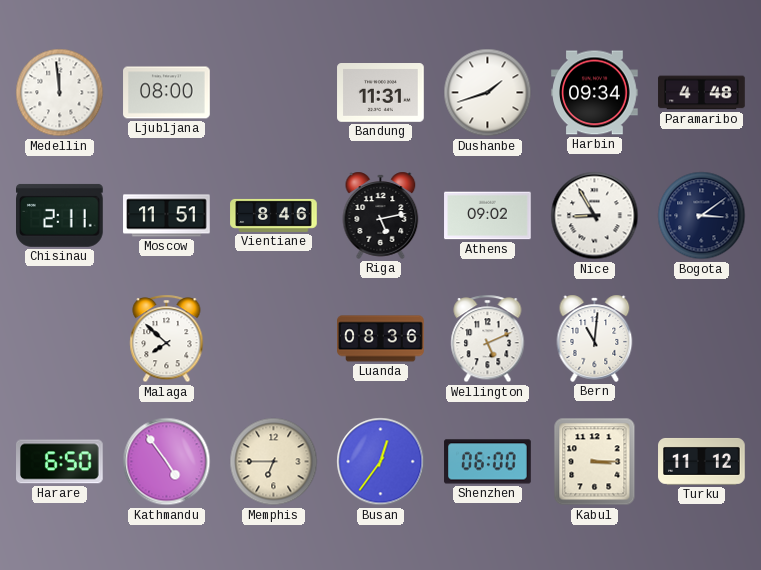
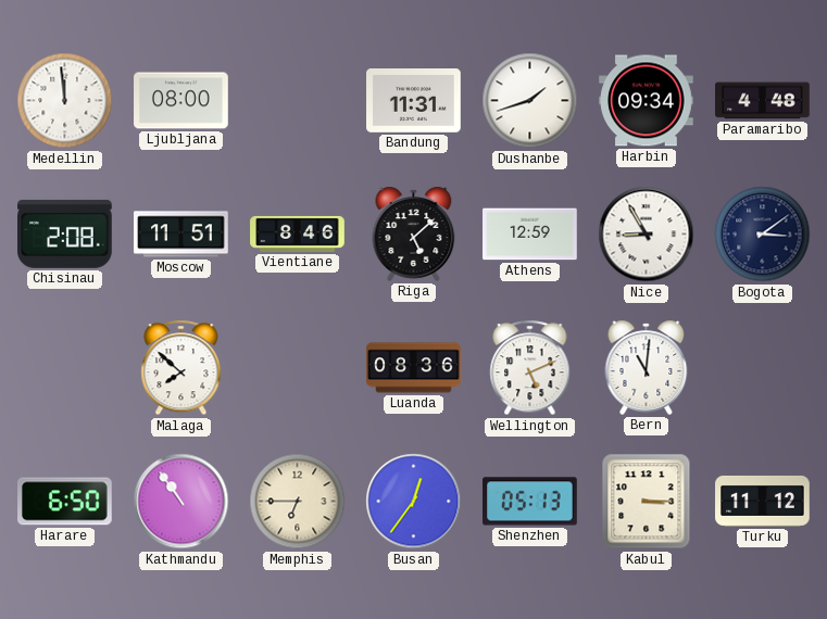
Chisinau: 2:11 -> 2:08 (65, 233)
Riga: 5:13 -> 5:08 (414, 233)
Athens: 09:02 -> 12:59 (530, 235)
Kathmandu: 4:54 -> 10:54 (181, 502)
Shenzhen: 06:00 -> 05:13 (530, 502)
